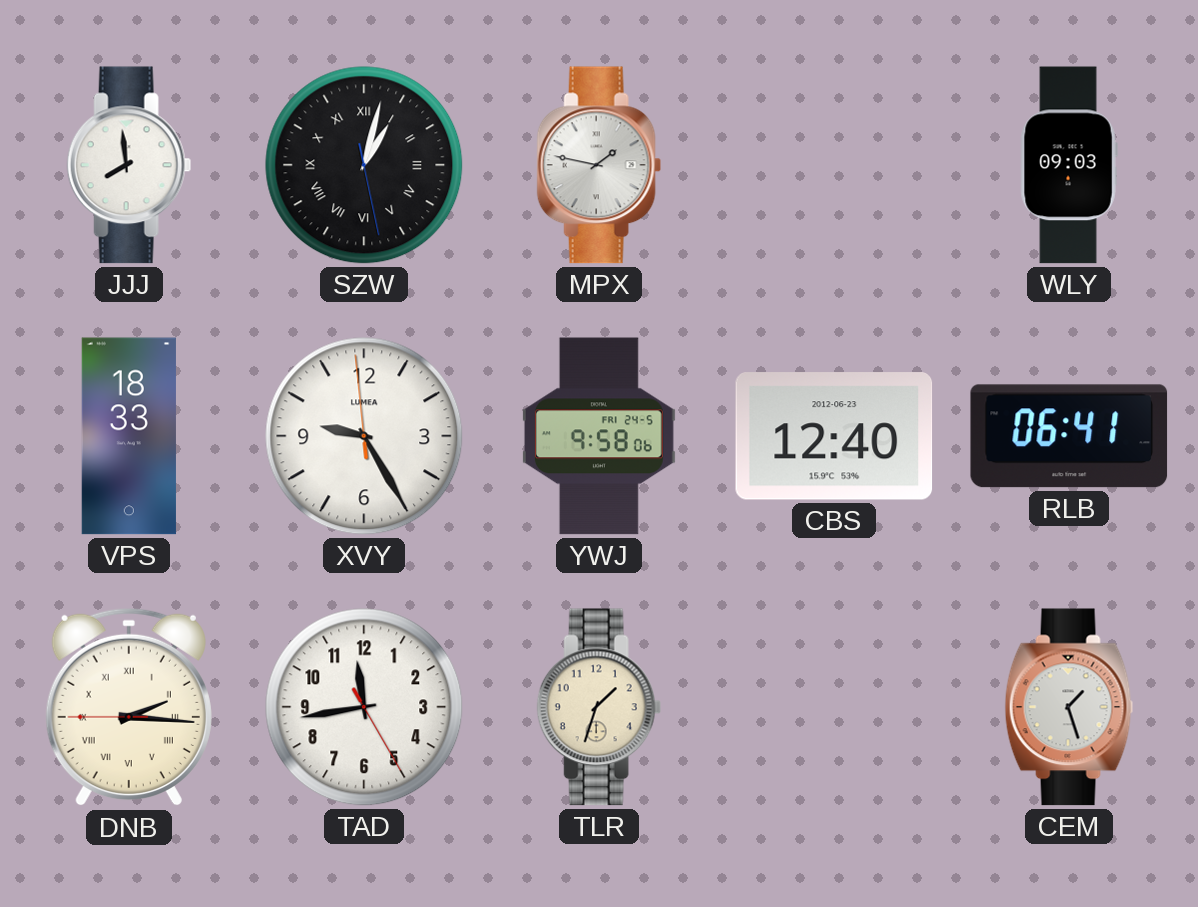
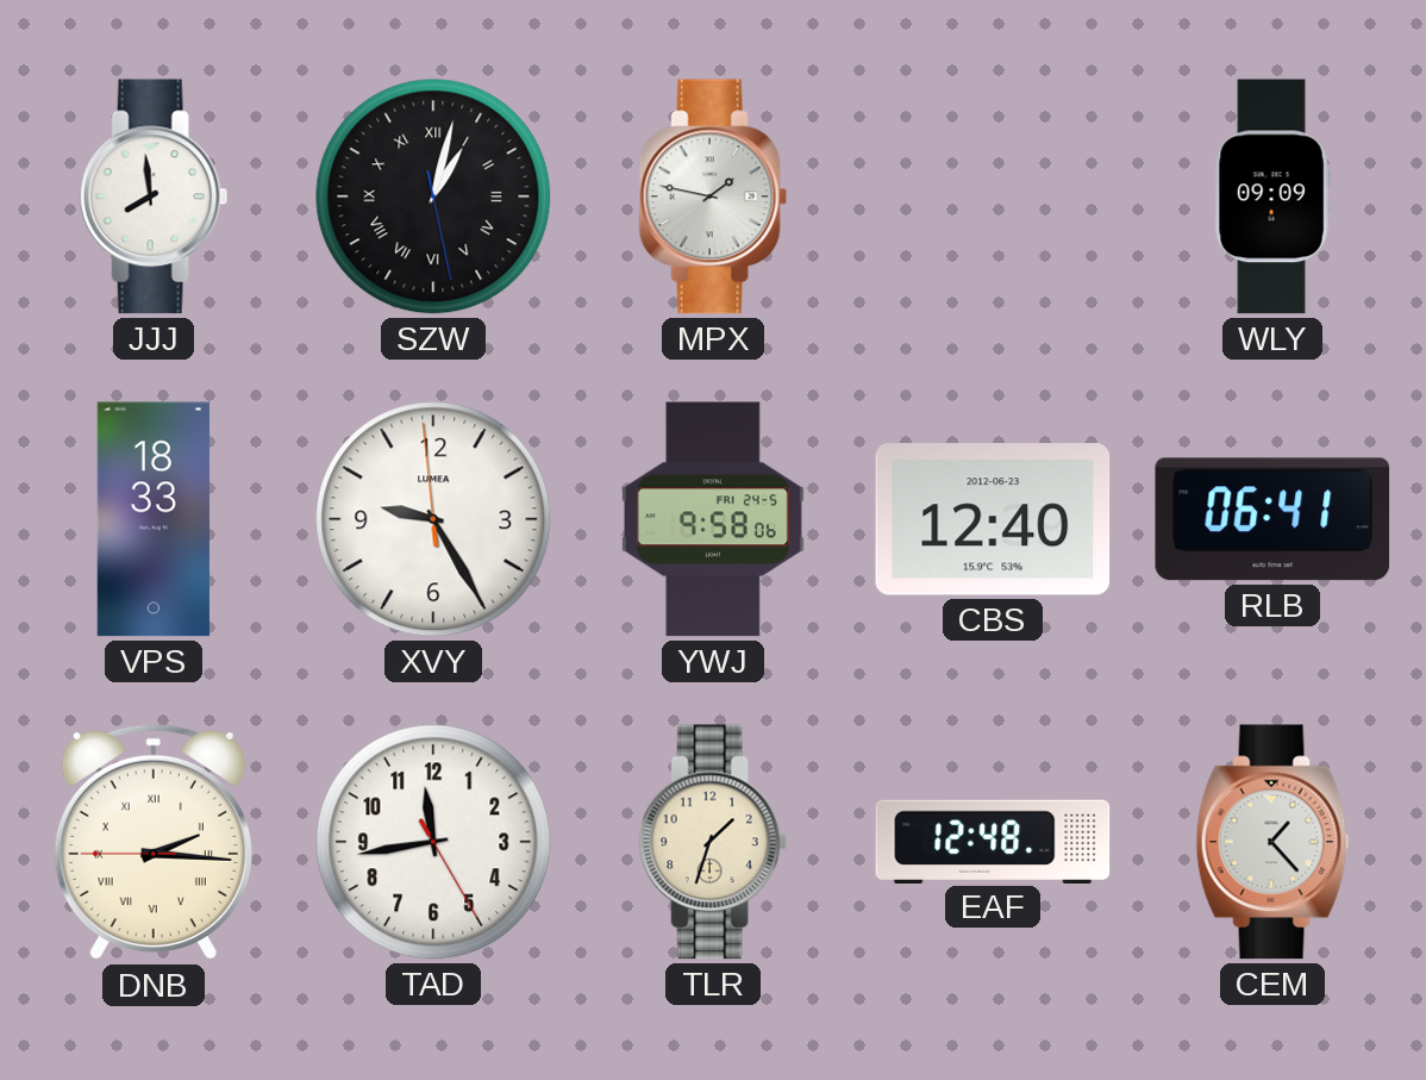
WLY: 09:03 -> 09:09 (1272, 196)
EAF: none -> 12:48 (993, 841)
CEM: 1:27 -> 1:23 (1272, 842)
